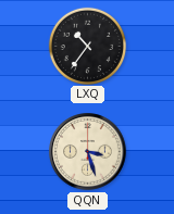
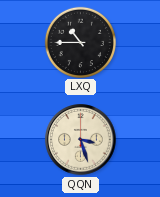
LXQ: 10:36 -> 10:45 (80, 42)
